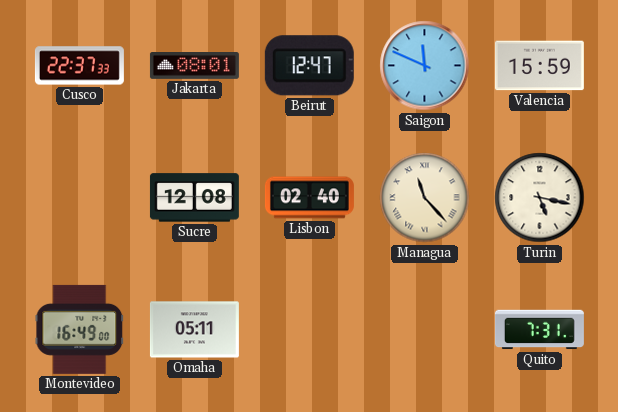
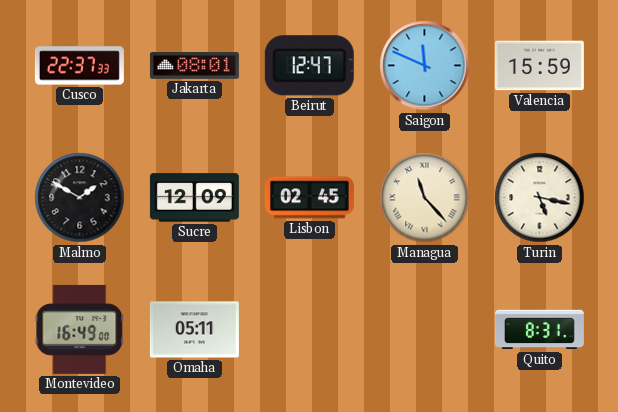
Malmo: none -> 1:50 (80, 198)
Sucre: 12:08 -> 12:09 (194, 198)
Lisbon: 02:40 -> 02:45 (309, 198)
Quito: 7:31 -> 8:31 (539, 330)
